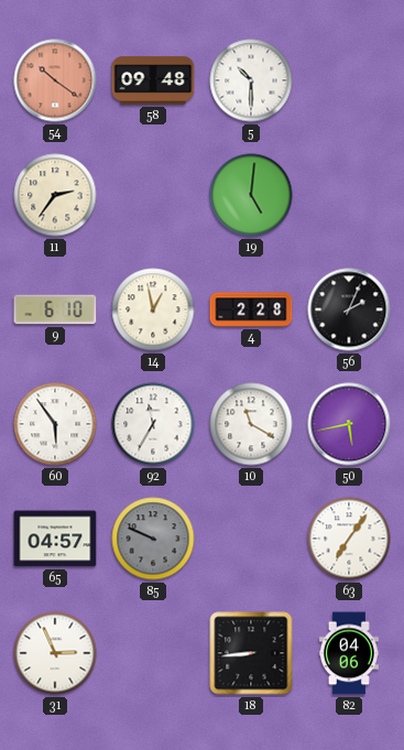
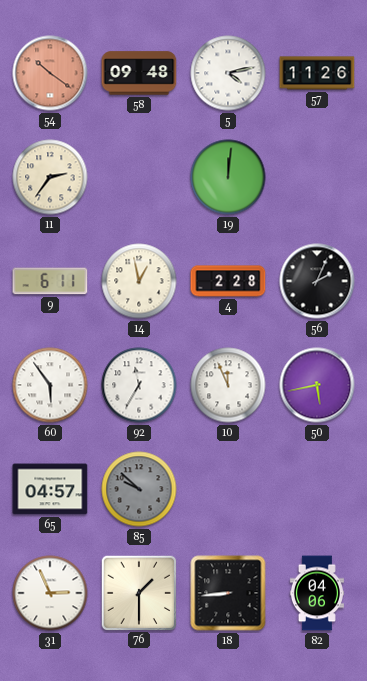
5: 10:30 -> 4:13 (228, 73)
57: none -> 11:26 (317, 73)
19: 5:01 -> 12:01 (228, 177)
9: 6:10 -> 6:11 (50, 281)
10: 11:20 -> 11:56 (228, 385)
85: 9:49 -> 9:52 (139, 489)
63: 7:06 -> none (349, 539)
76: none -> 1:30 (138, 592)
